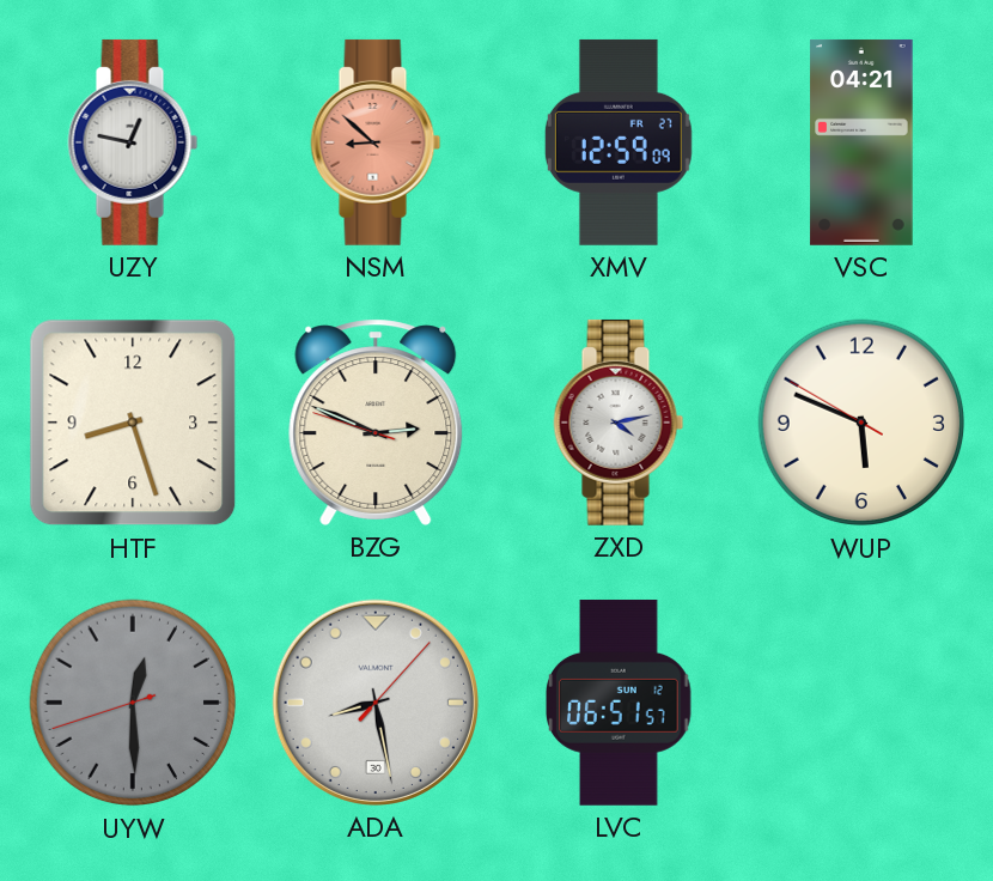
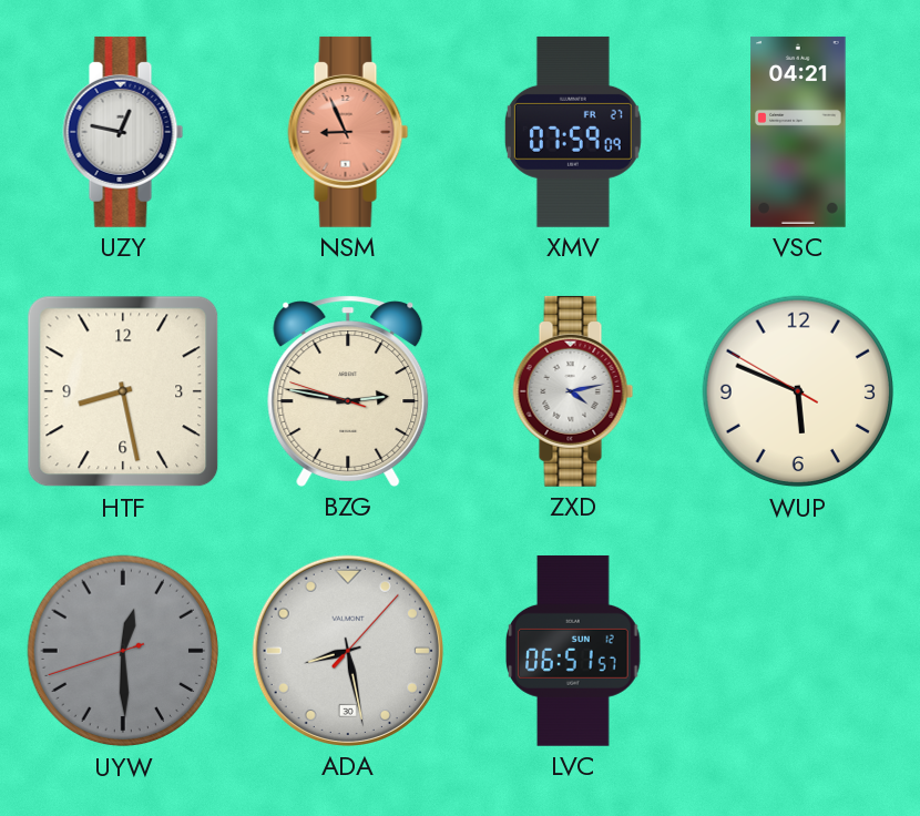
NSM: 8:52 -> 8:56 (348, 132)
XMV: 12:59 -> 07:59 (573, 132)
HTF: 8:27 -> 8:28 (123, 391)
BZG: 2:48 -> 2:46 (348, 391)
